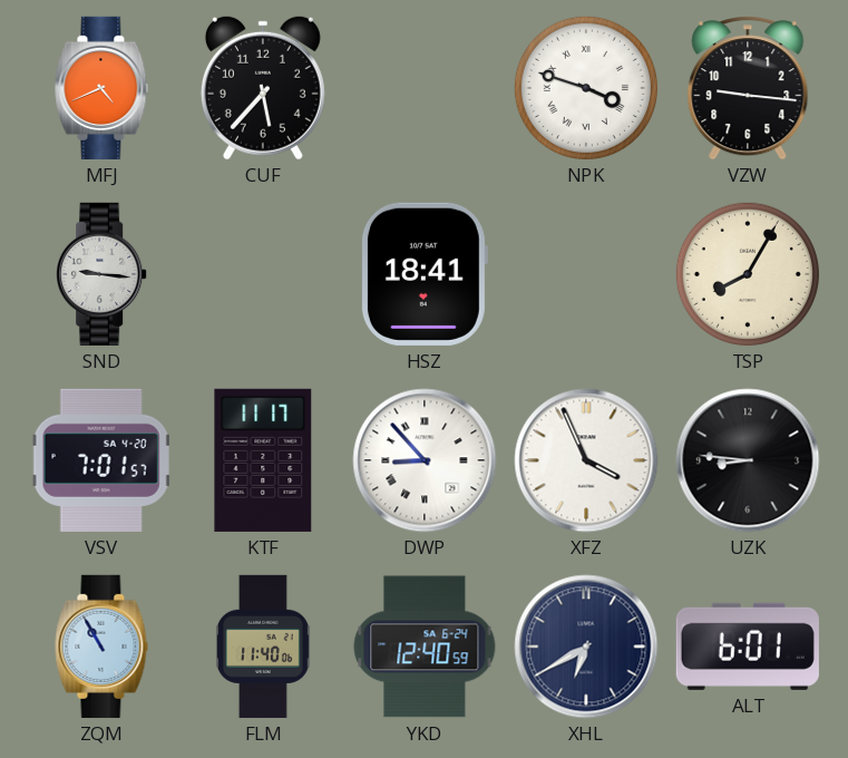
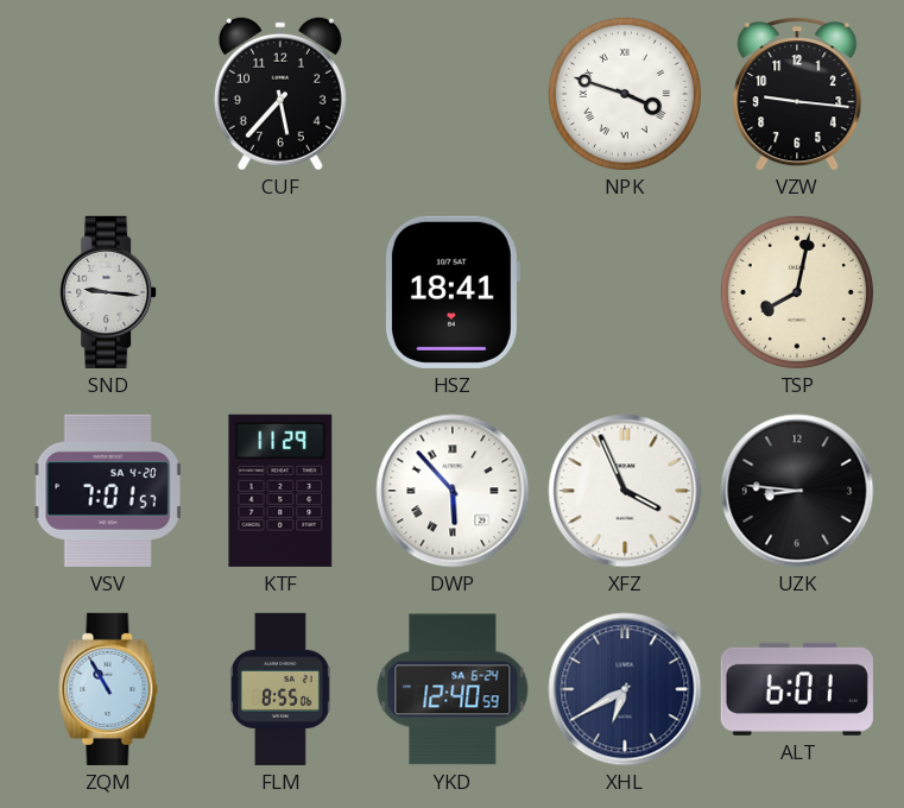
MFJ: 4:41 -> none (101, 88)
TSP: 8:05 -> 8:02 (797, 292)
KTF: 11:17 -> 11:29 (280, 491)
DWP: 8:53 -> 5:53 (453, 491)
FLM: 11:40 -> 8:55 (280, 689)
